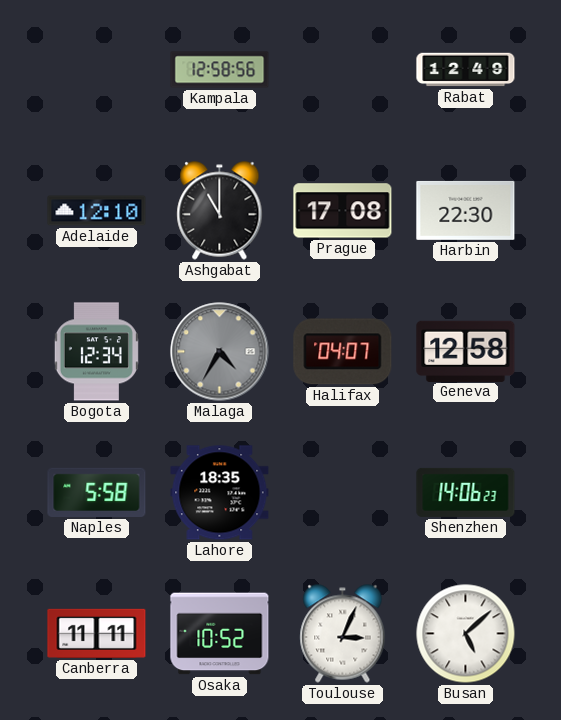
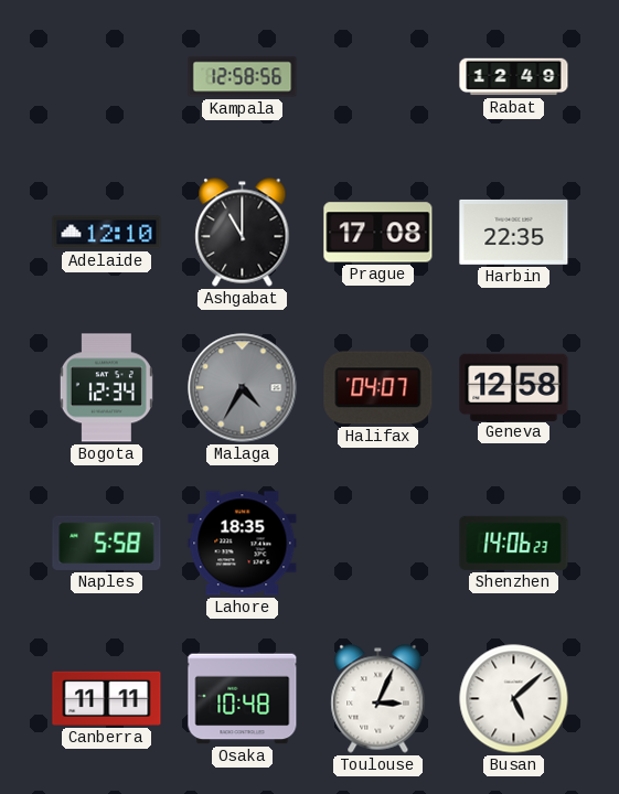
Harbin: 22:30 -> 22:35 (514, 232)
Osaka: 10:52 -> 10:48 (243, 699)
